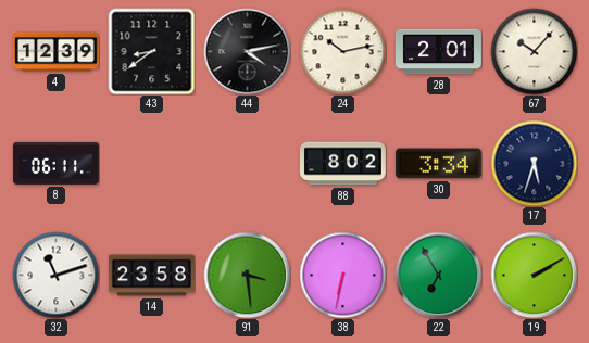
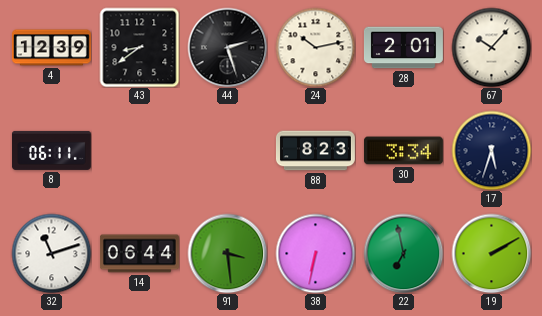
44: 4:13 -> 2:27 (227, 47)
88: 8:02 -> 8:23 (316, 151)
14: 23:58 -> 06:44 (139, 254)
22: 6:55 -> 6:58 (403, 253)
